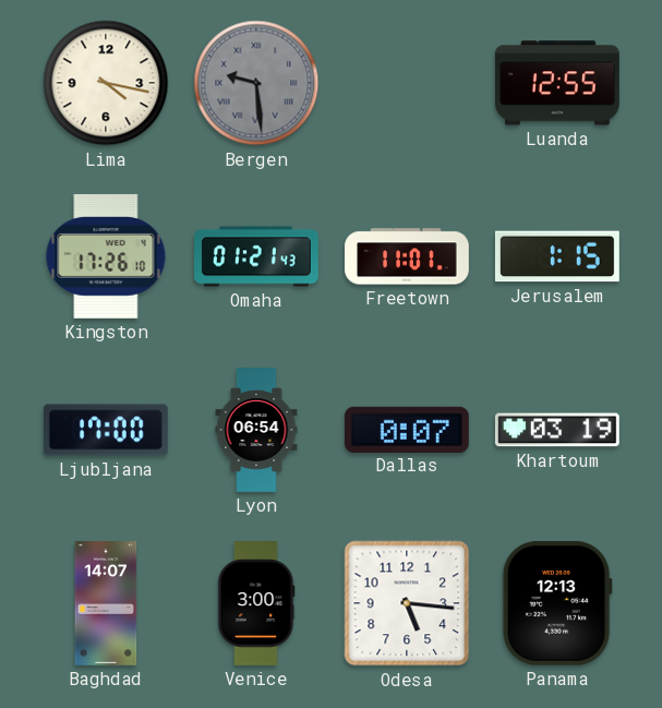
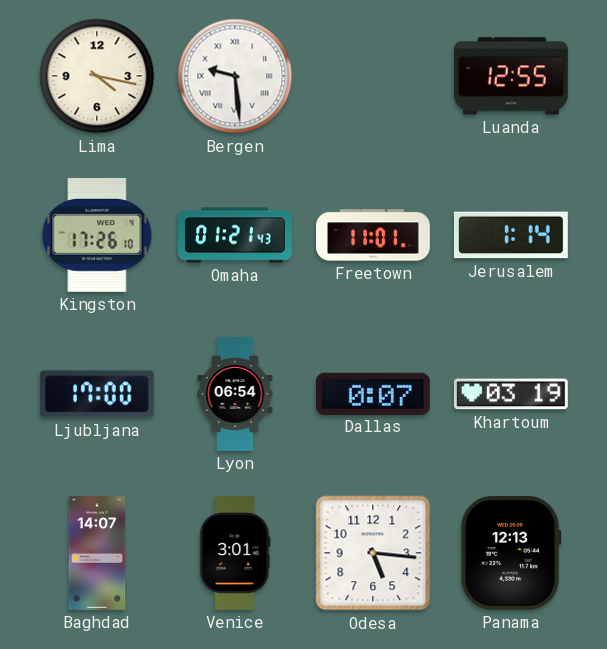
Bergen dial: grey -> white (235, 76)
Jerusalem: 1:15 -> 1:14 (511, 235)
Venice: 3:00 -> 3:01 (235, 554)
